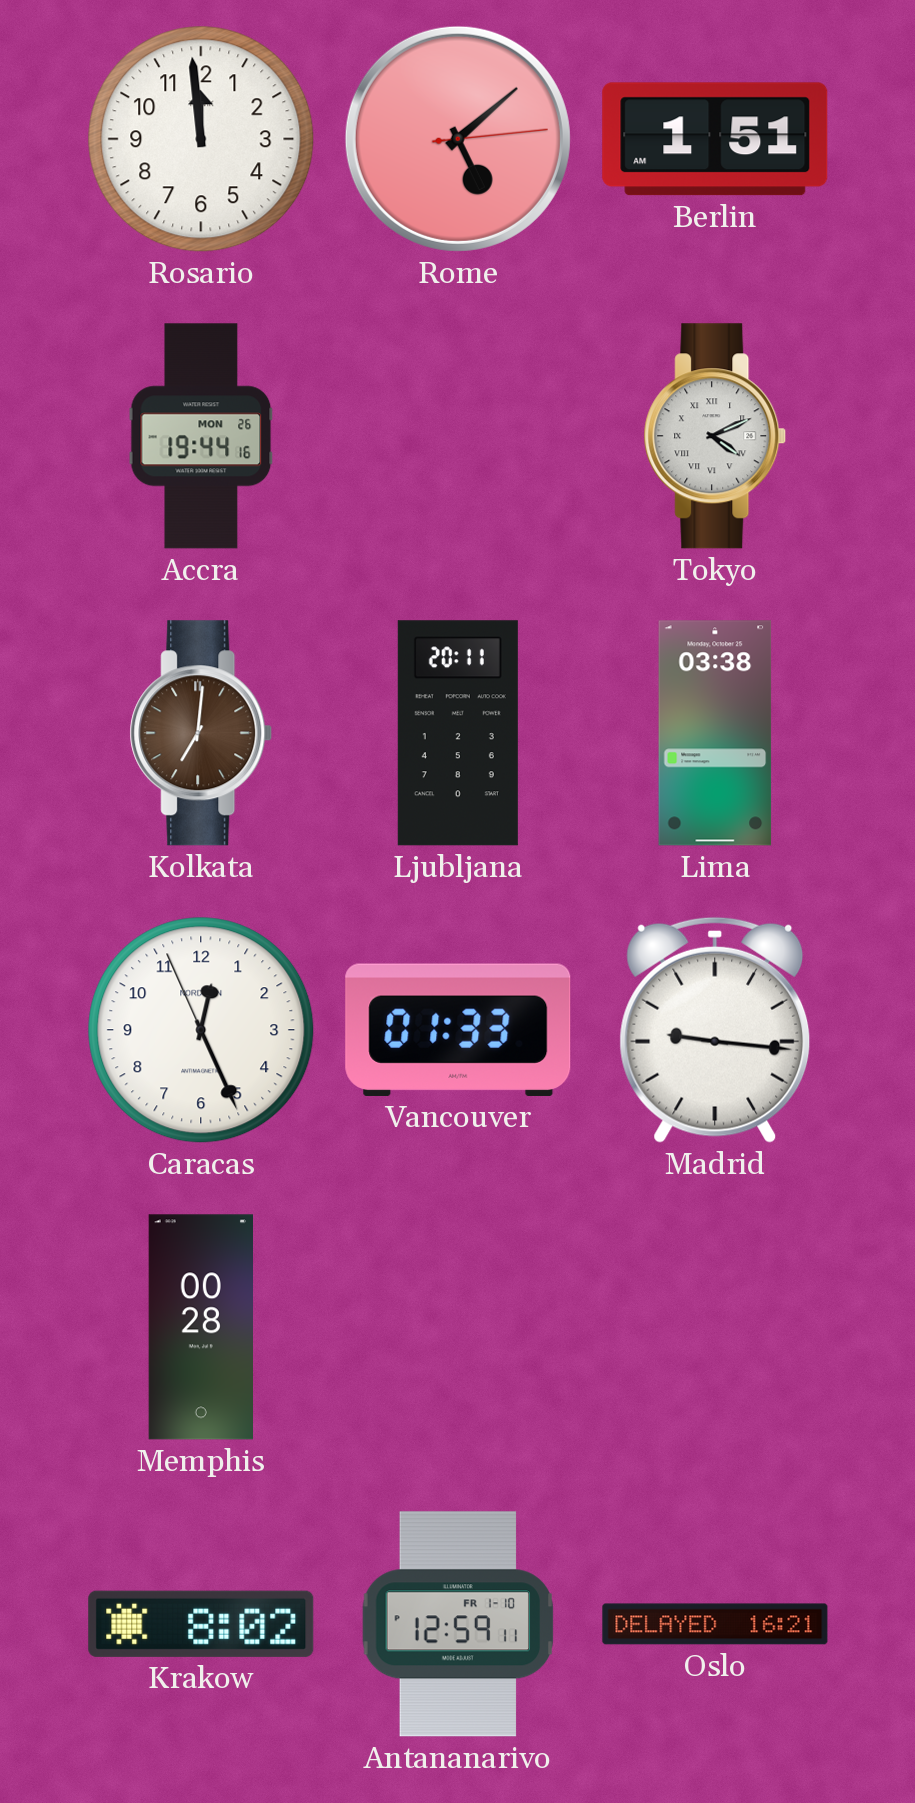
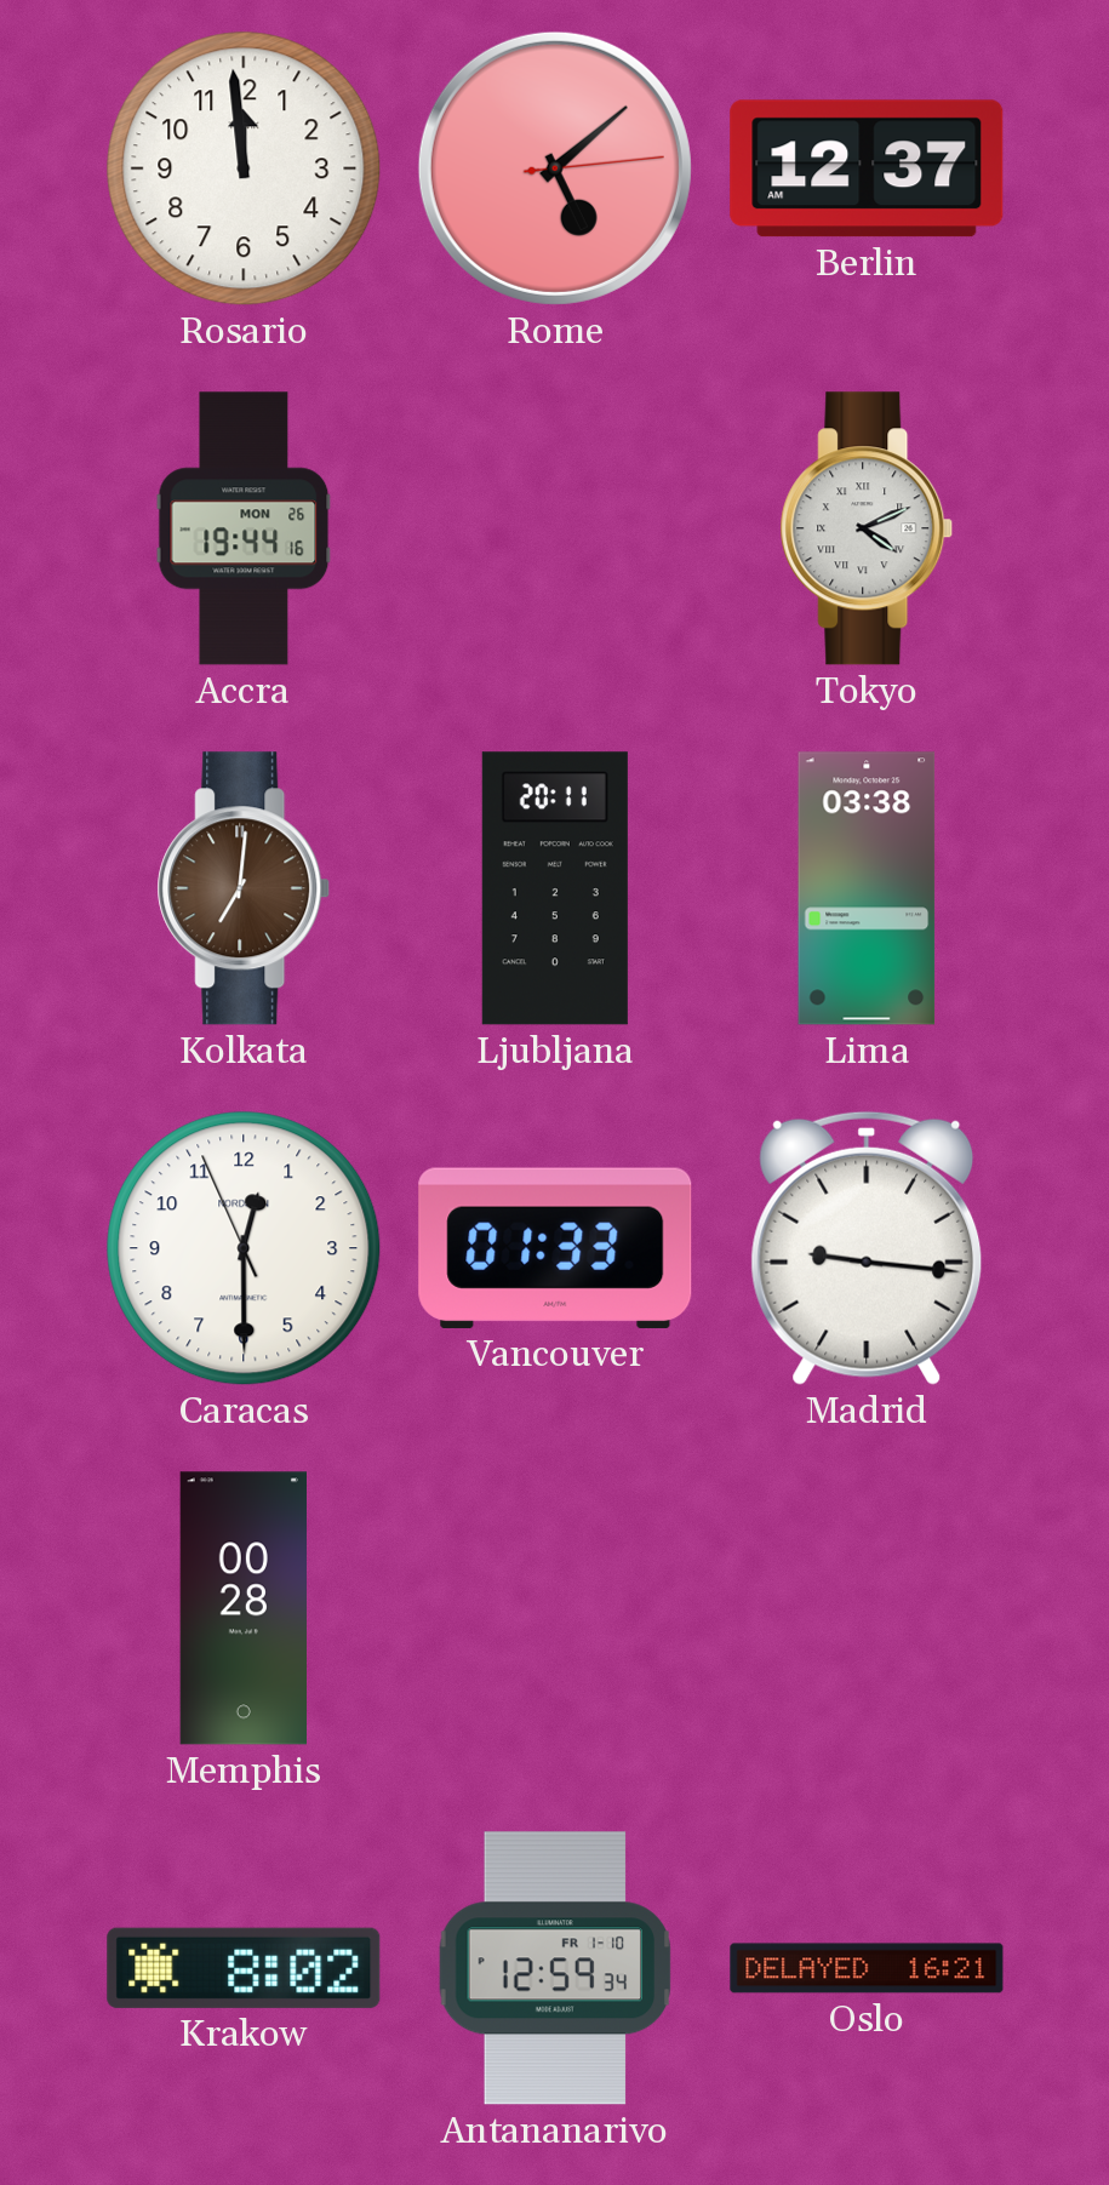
Berlin: 1:51 -> 12:37 (867, 168)
Caracas: 12:25 -> 12:29 (244, 1248)
Antananarivo: 12:59:11 -> 12:59:34 (555, 1968)
